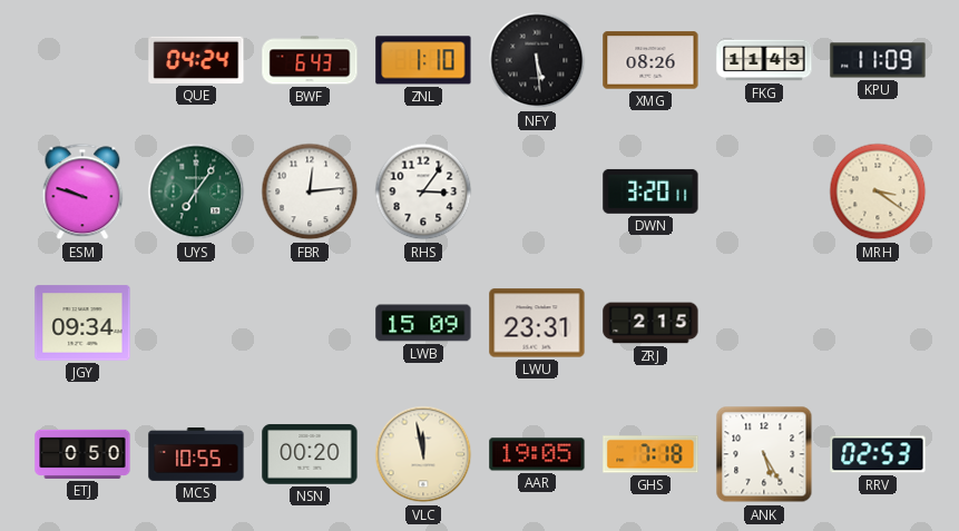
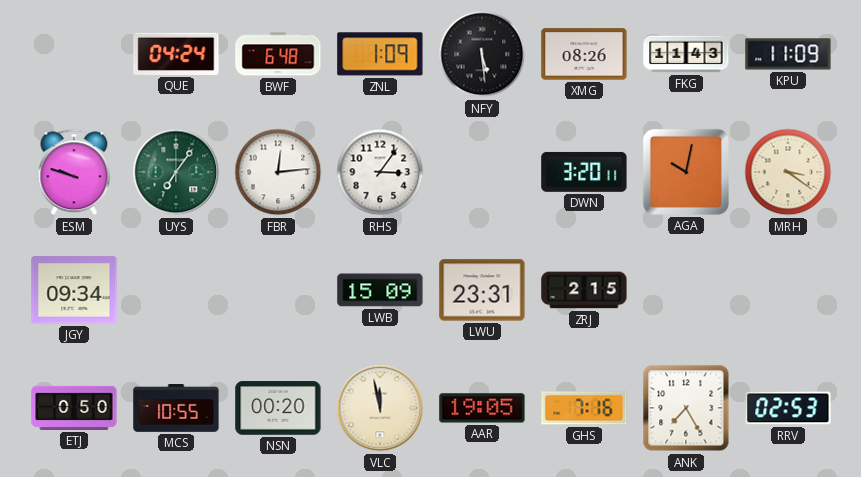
BWF: 6:43 -> 6:48 (278, 54)
ZNL: 1:10 -> 1:09 (380, 54)
AGA: none -> 10:02 (686, 172)
GHS: 7:18 -> 7:16 (584, 408)
ANK: 5:25 -> 7:25 (686, 408)
